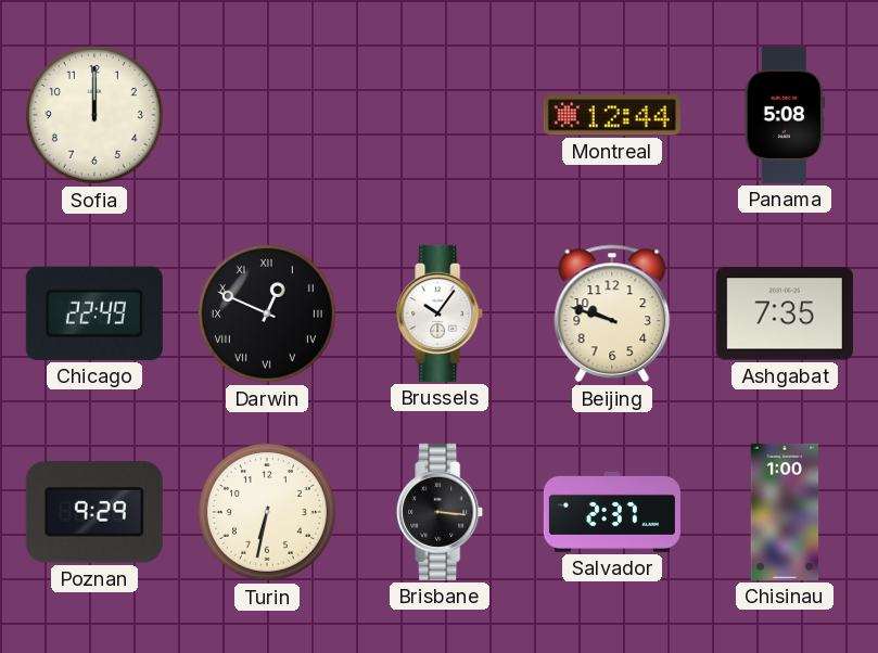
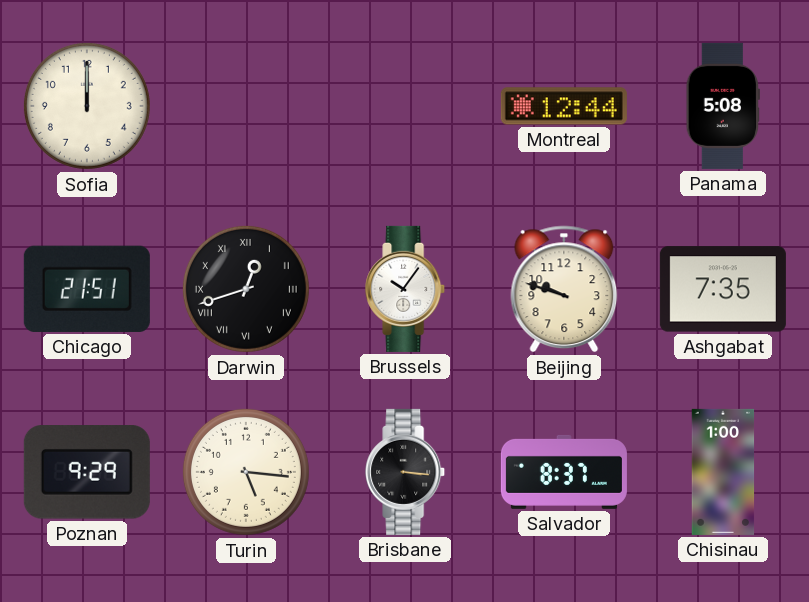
Chicago: 22:49 -> 21:51 (87, 289)
Darwin: 12:49 -> 12:42 (246, 289)
Turin: 6:32 -> 5:16 (246, 472)
Salvador: 2:37 -> 8:37 (564, 472)
